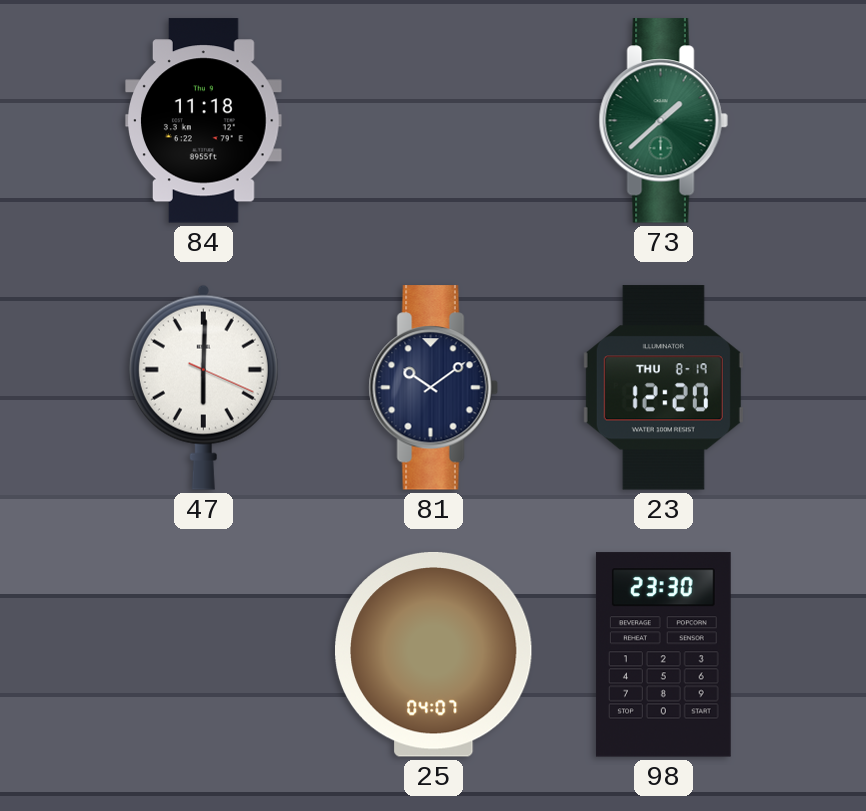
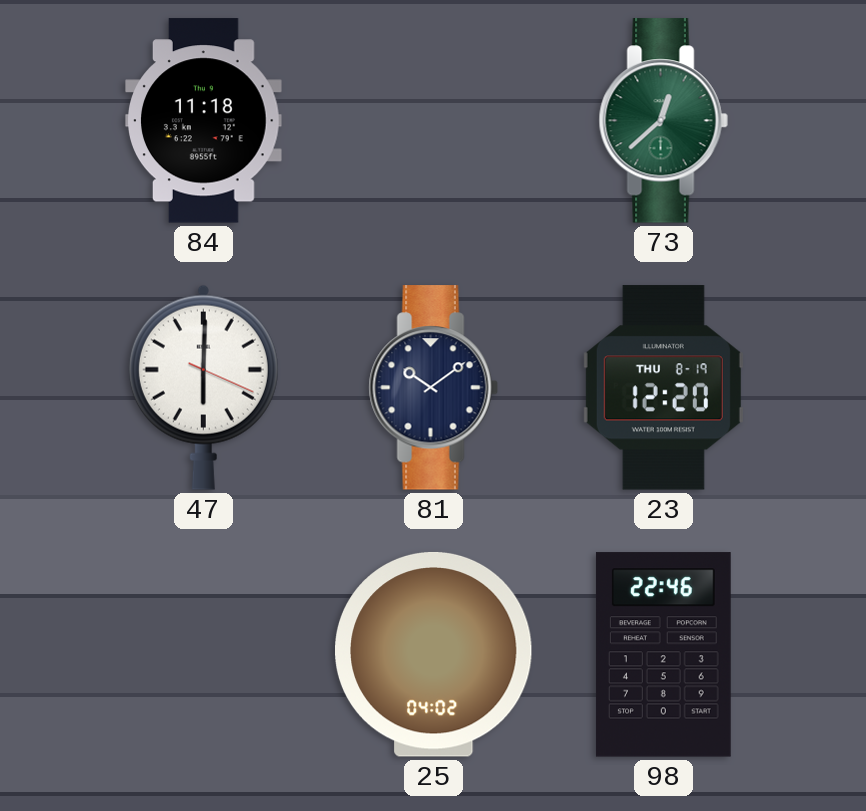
73: 1:38 -> 12:38 (663, 121)
25: 04:07 -> 04:02 (434, 654)
98: 23:30 -> 22:46 (663, 655)
